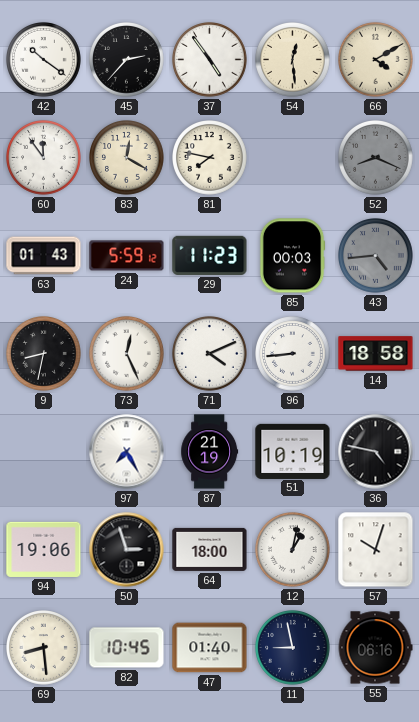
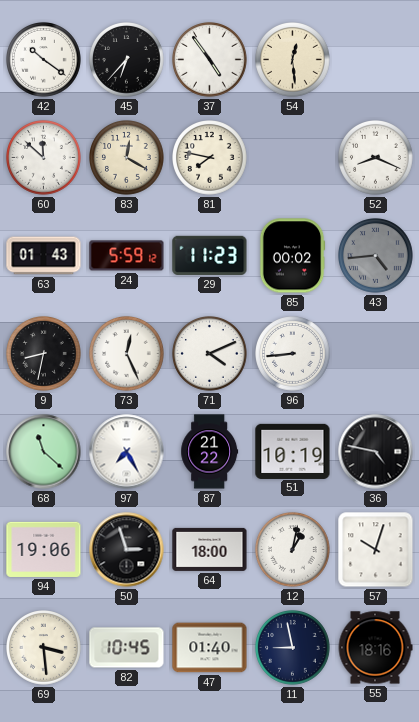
45: 2:37 -> 6:37 (127, 60)
66: 4:10 -> none (376, 60)
60: 11:54 -> 11:52 (44, 158)
52 dial: grey -> white (376, 158)
85: 00:03 -> 00:02 (292, 256)
14: 18:58 -> none (376, 354)
68: none -> 11:22 (44, 452)
87: 21:19 -> 21:22 (210, 452)
69: 8:29 -> 3:29 (44, 648)
55: 06:16 -> 18:16 (375, 648)
